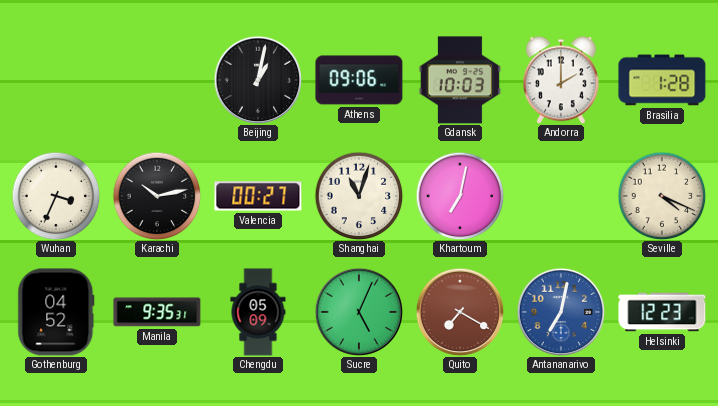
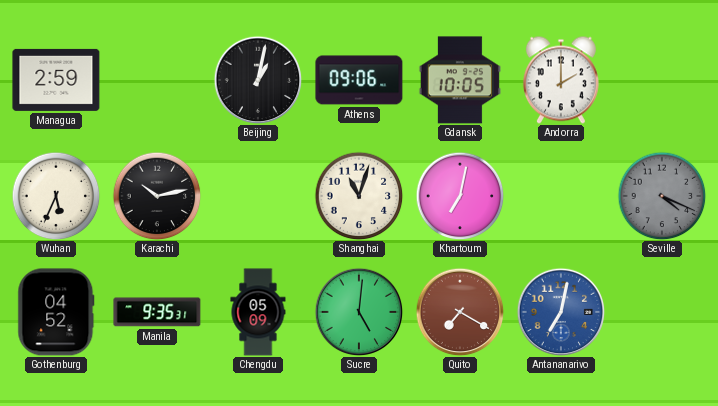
Managua: none -> 2:59 (56, 80)
Gdansk: 10:03 -> 10:05 (460, 80)
Brasilia: 1:28 -> none (662, 80)
Wuhan: 3:34 -> 5:34 (56, 196)
Valencia: 00:27 -> none (258, 196)
Seville dial: cream -> grey (662, 196)
Sucre: 5:04 -> 5:01 (359, 312)
Helsinki: 12:23 -> none (662, 312)
